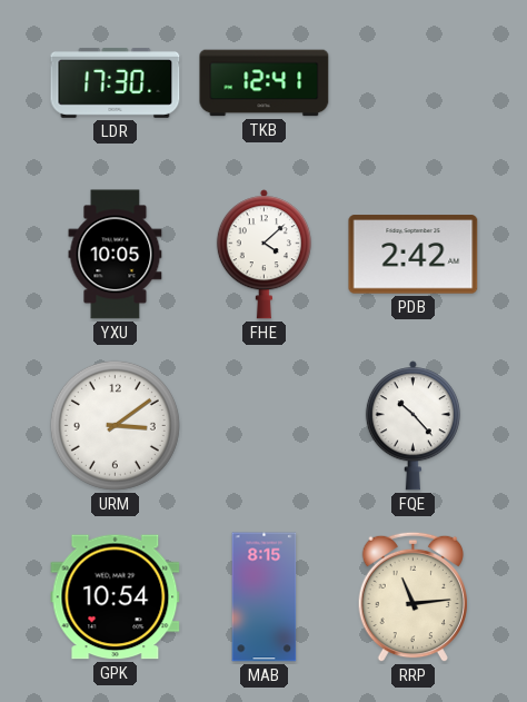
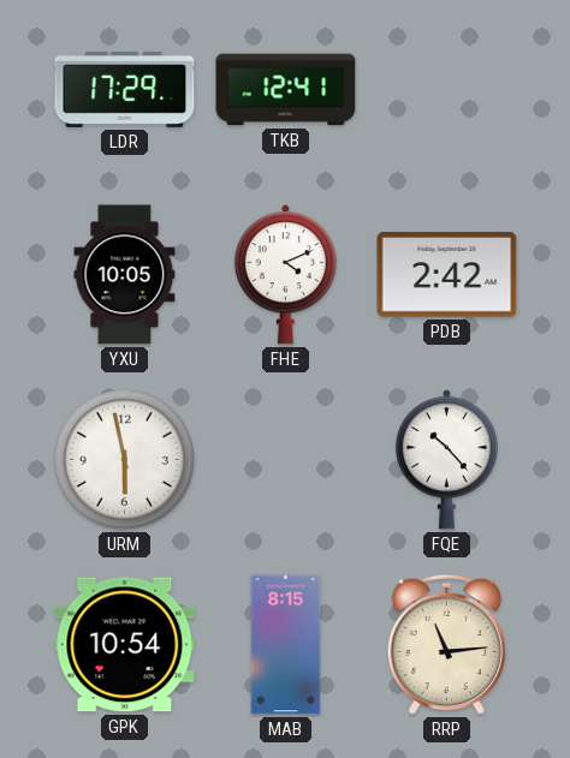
LDR: 17:30 -> 17:29 (125, 89)
FHE: 4:08 -> 4:11 (285, 275)
URM: 3:09 -> 5:58 (124, 459)
